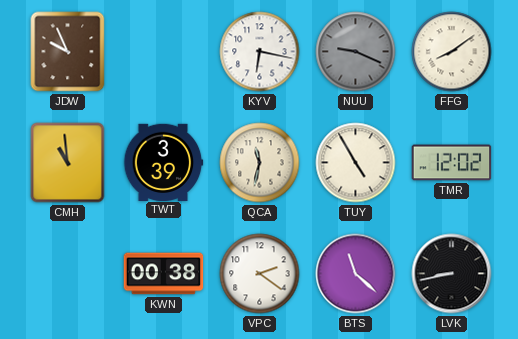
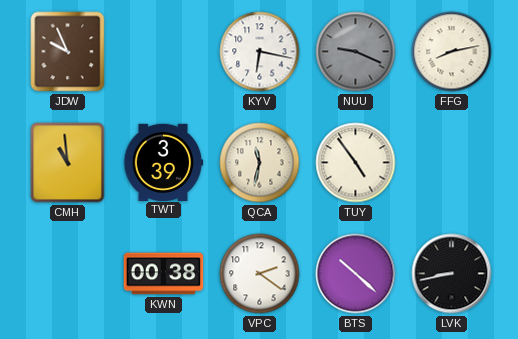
FFG: 8:09 -> 8:13 (452, 52)
TUY: 4:55 -> 4:54 (356, 163)
TMR: 12:02 -> none (452, 163)
BTS: 11:22 -> 10:22 (356, 274)
